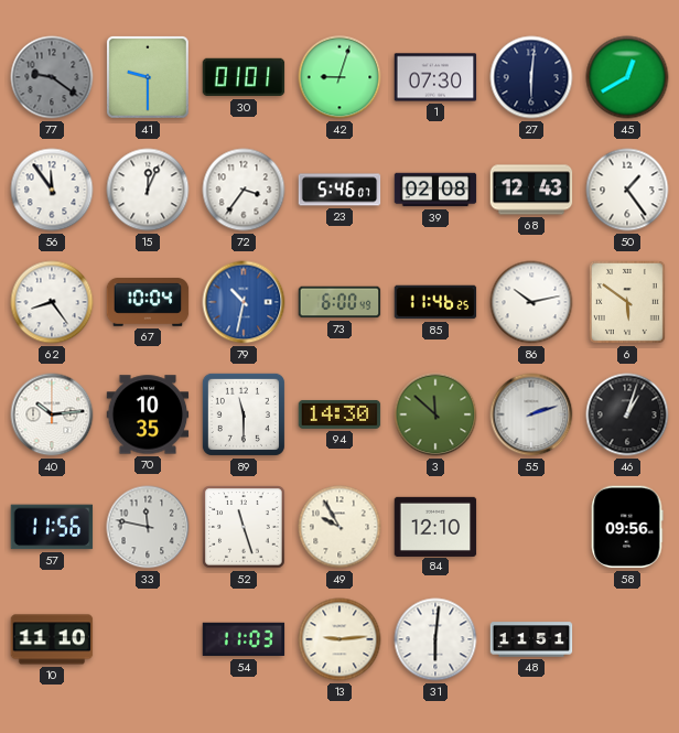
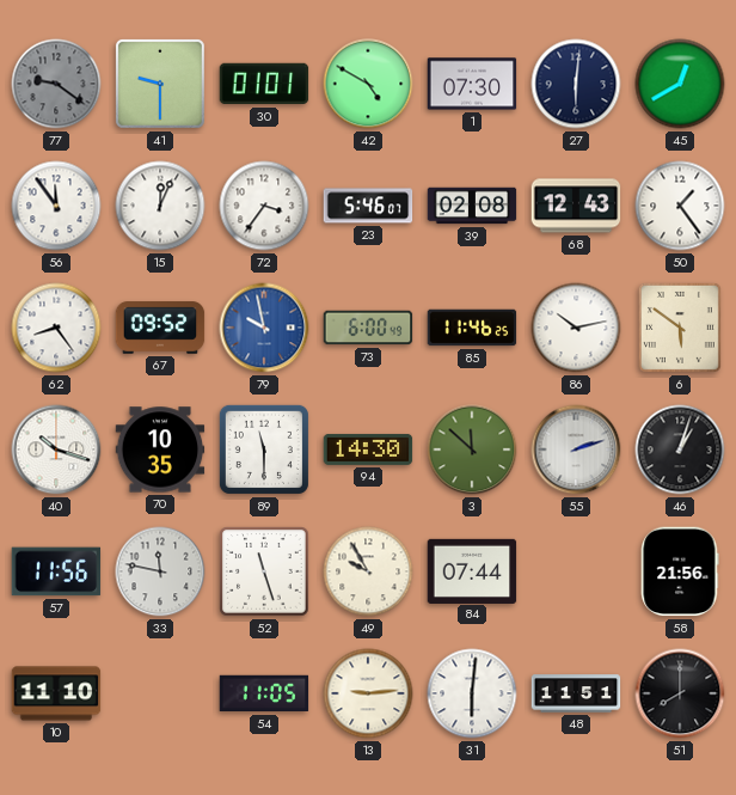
42: 9:03 -> 4:50 (368, 84)
67: 10:04 -> 09:52 (160, 328)
79: 10:32 -> 9:58 (264, 328)
40: 10:14 -> 10:18 (56, 450)
84: 12:10 -> 07:44 (472, 570)
58: 09:56 -> 21:56 (680, 571)
54: 11:03 -> 11:05 (264, 693)
51: none -> 8:00 (680, 693)
